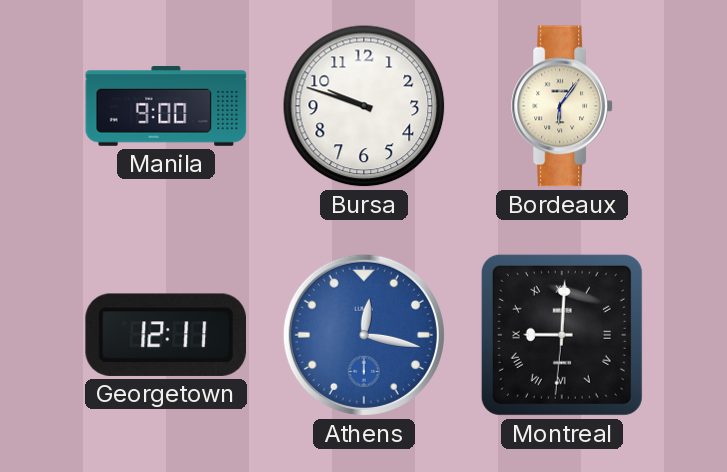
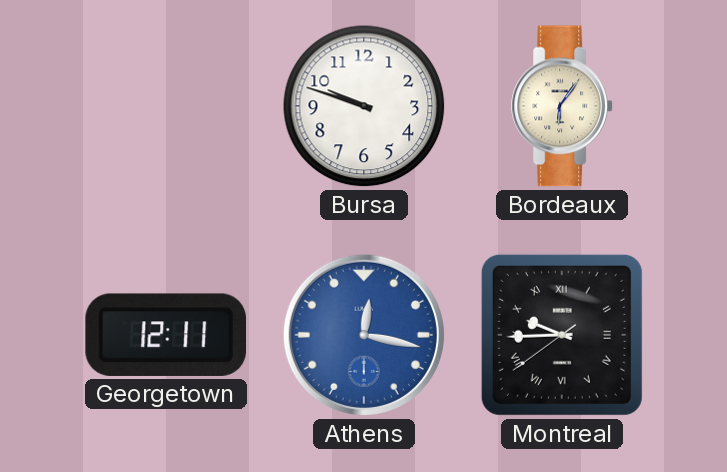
Manila: 9:00 -> none (166, 106)
Montreal: 9:00 -> 9:44 (562, 335)
